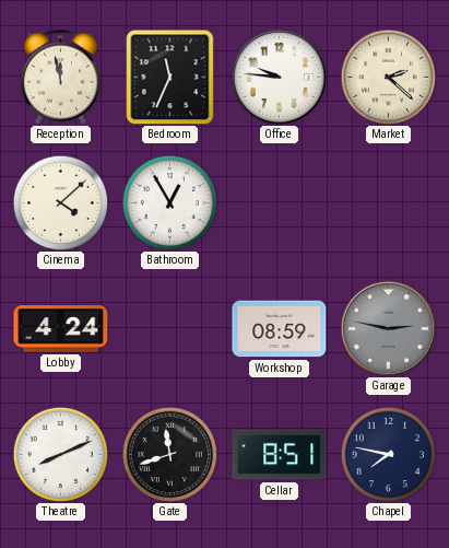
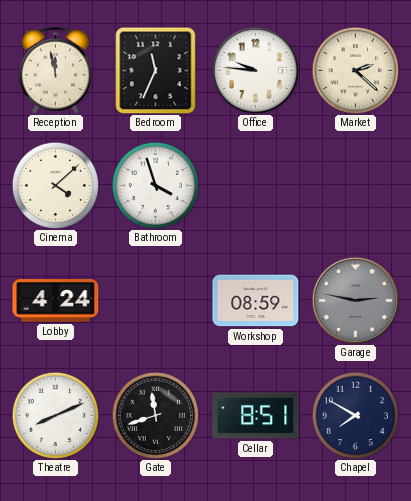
Bathroom: 12:55 -> 3:57 (155, 185)
Chapel: 7:47 -> 7:50 (355, 415)
